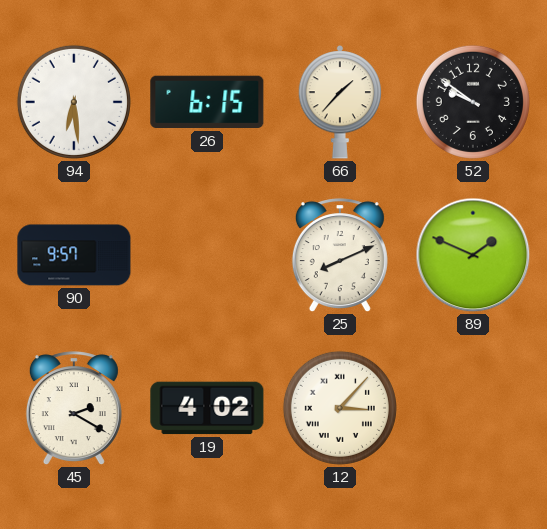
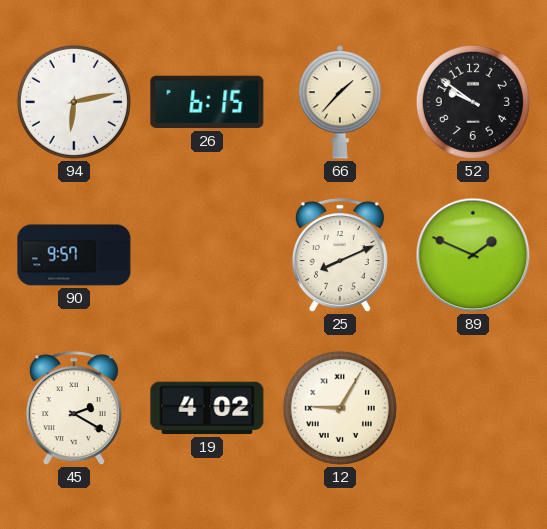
94: 6:29 -> 6:13 (74, 102)
12: 3:07 -> 9:05 (340, 408)
